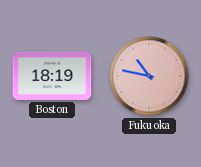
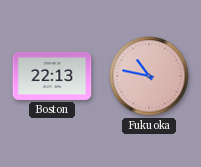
Boston: 18:19 -> 22:13 (52, 76)
